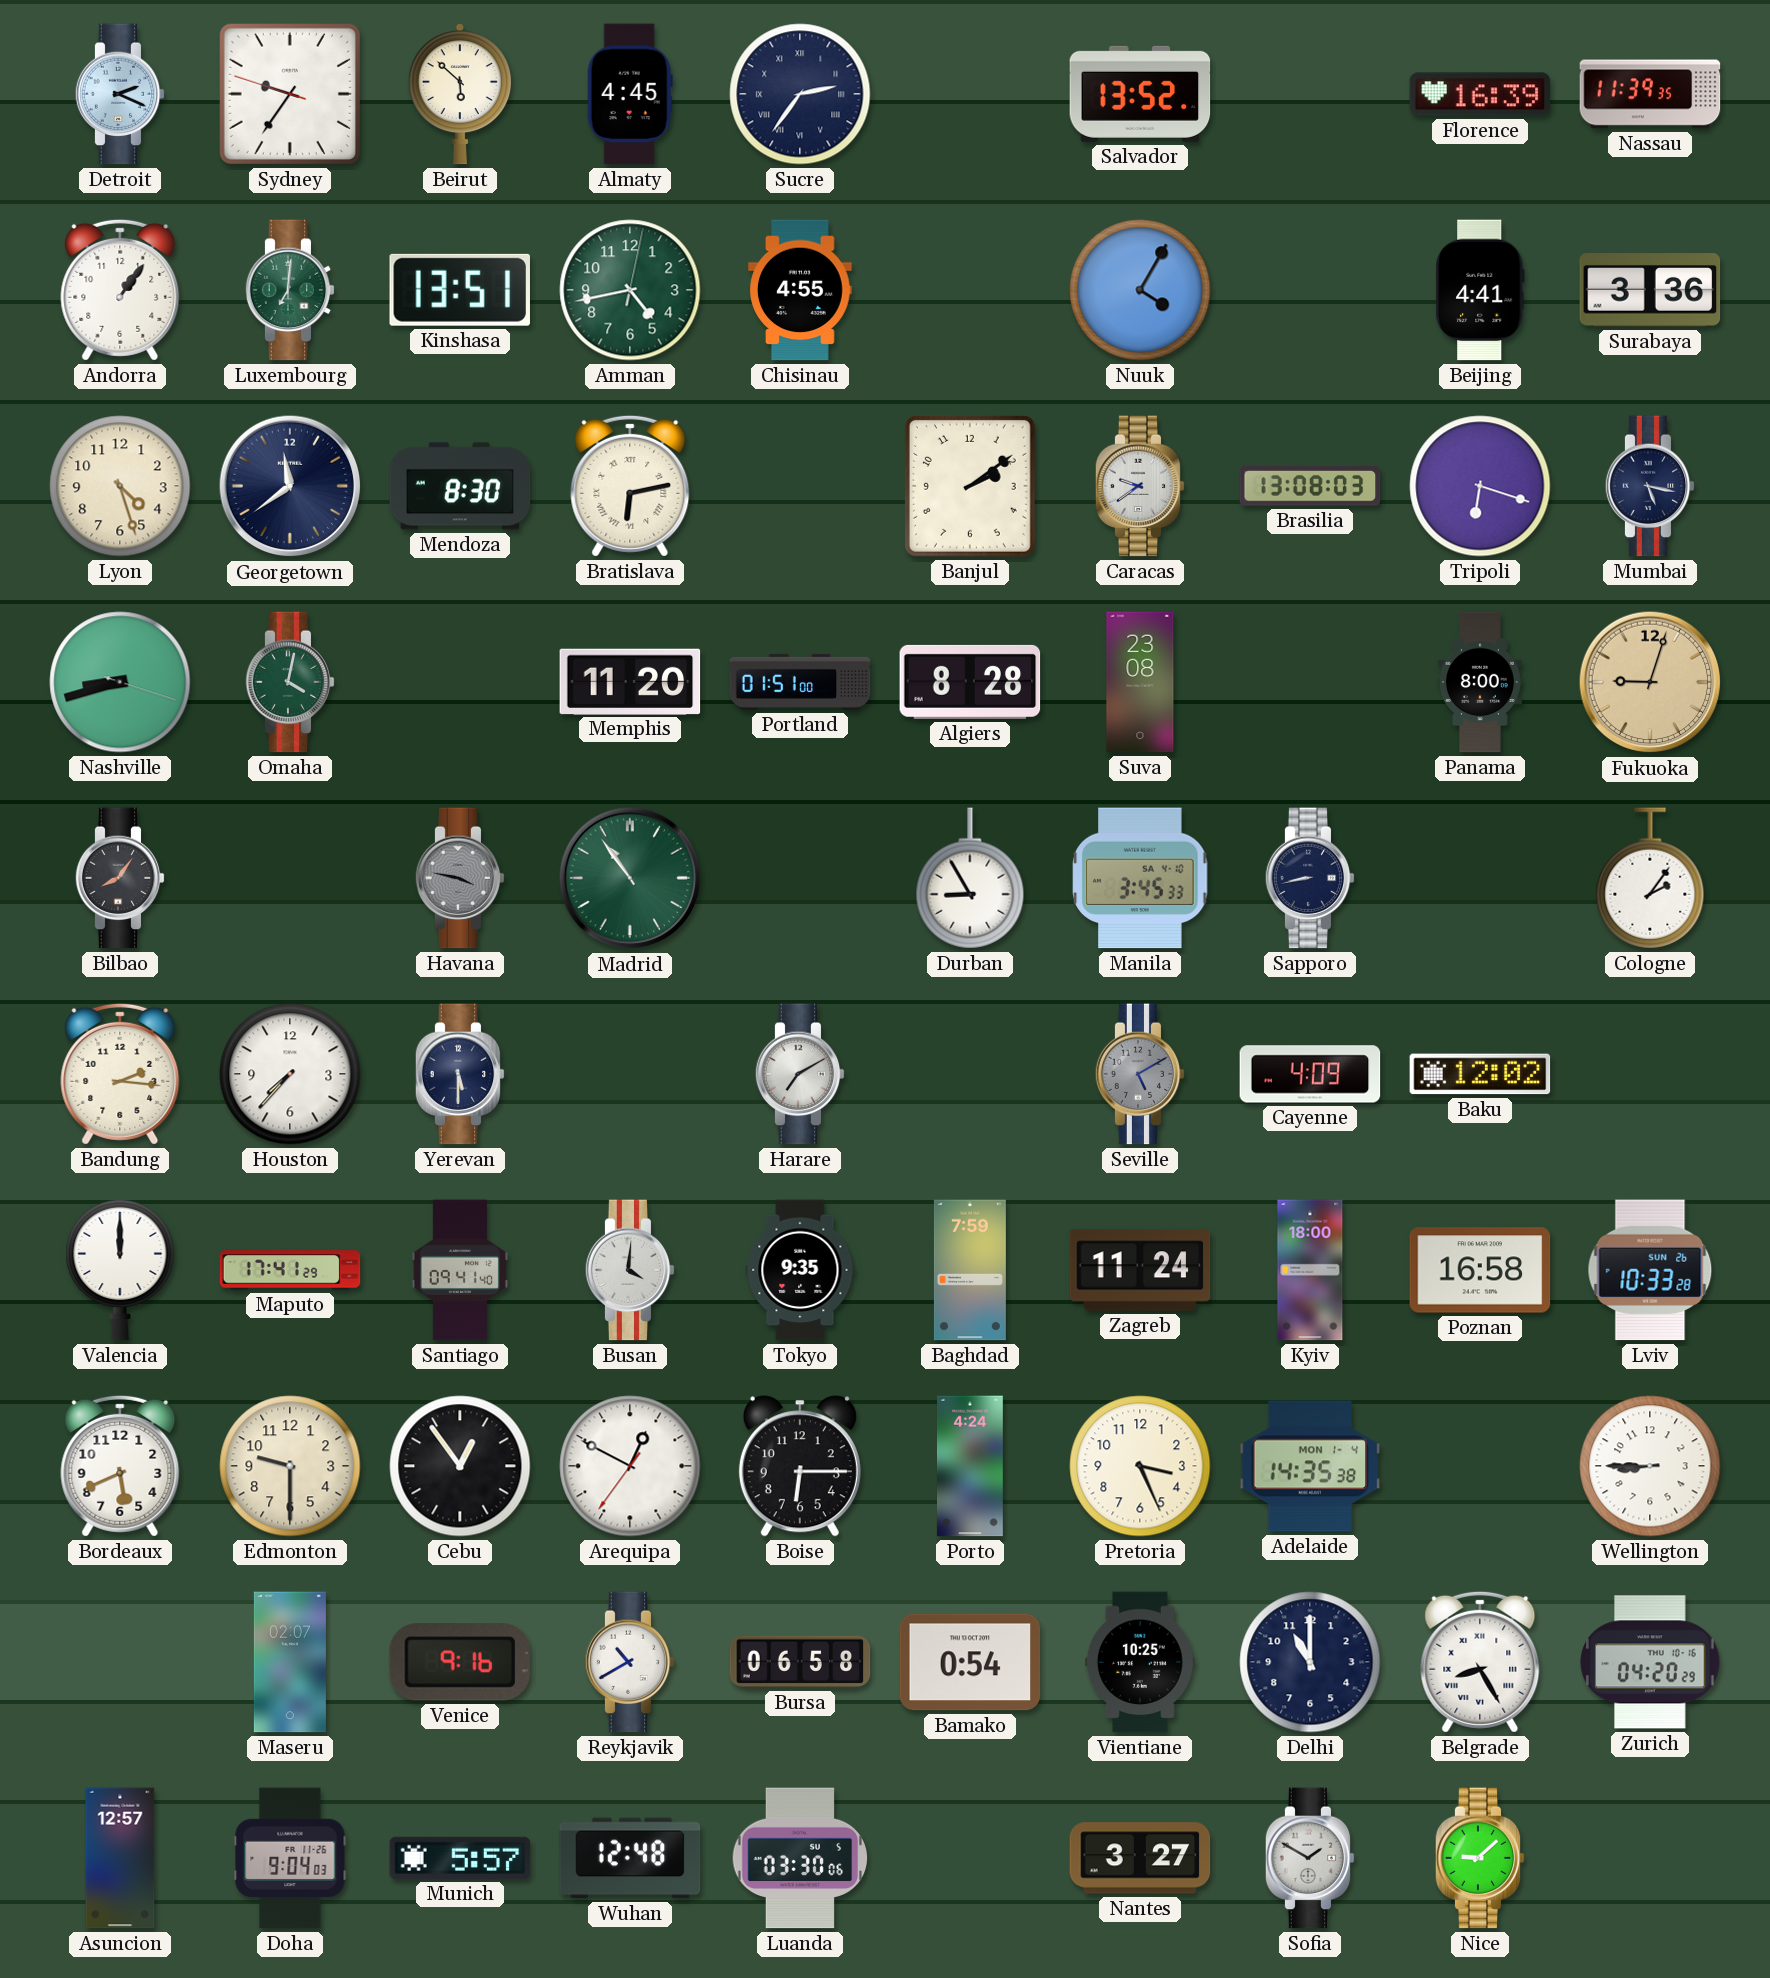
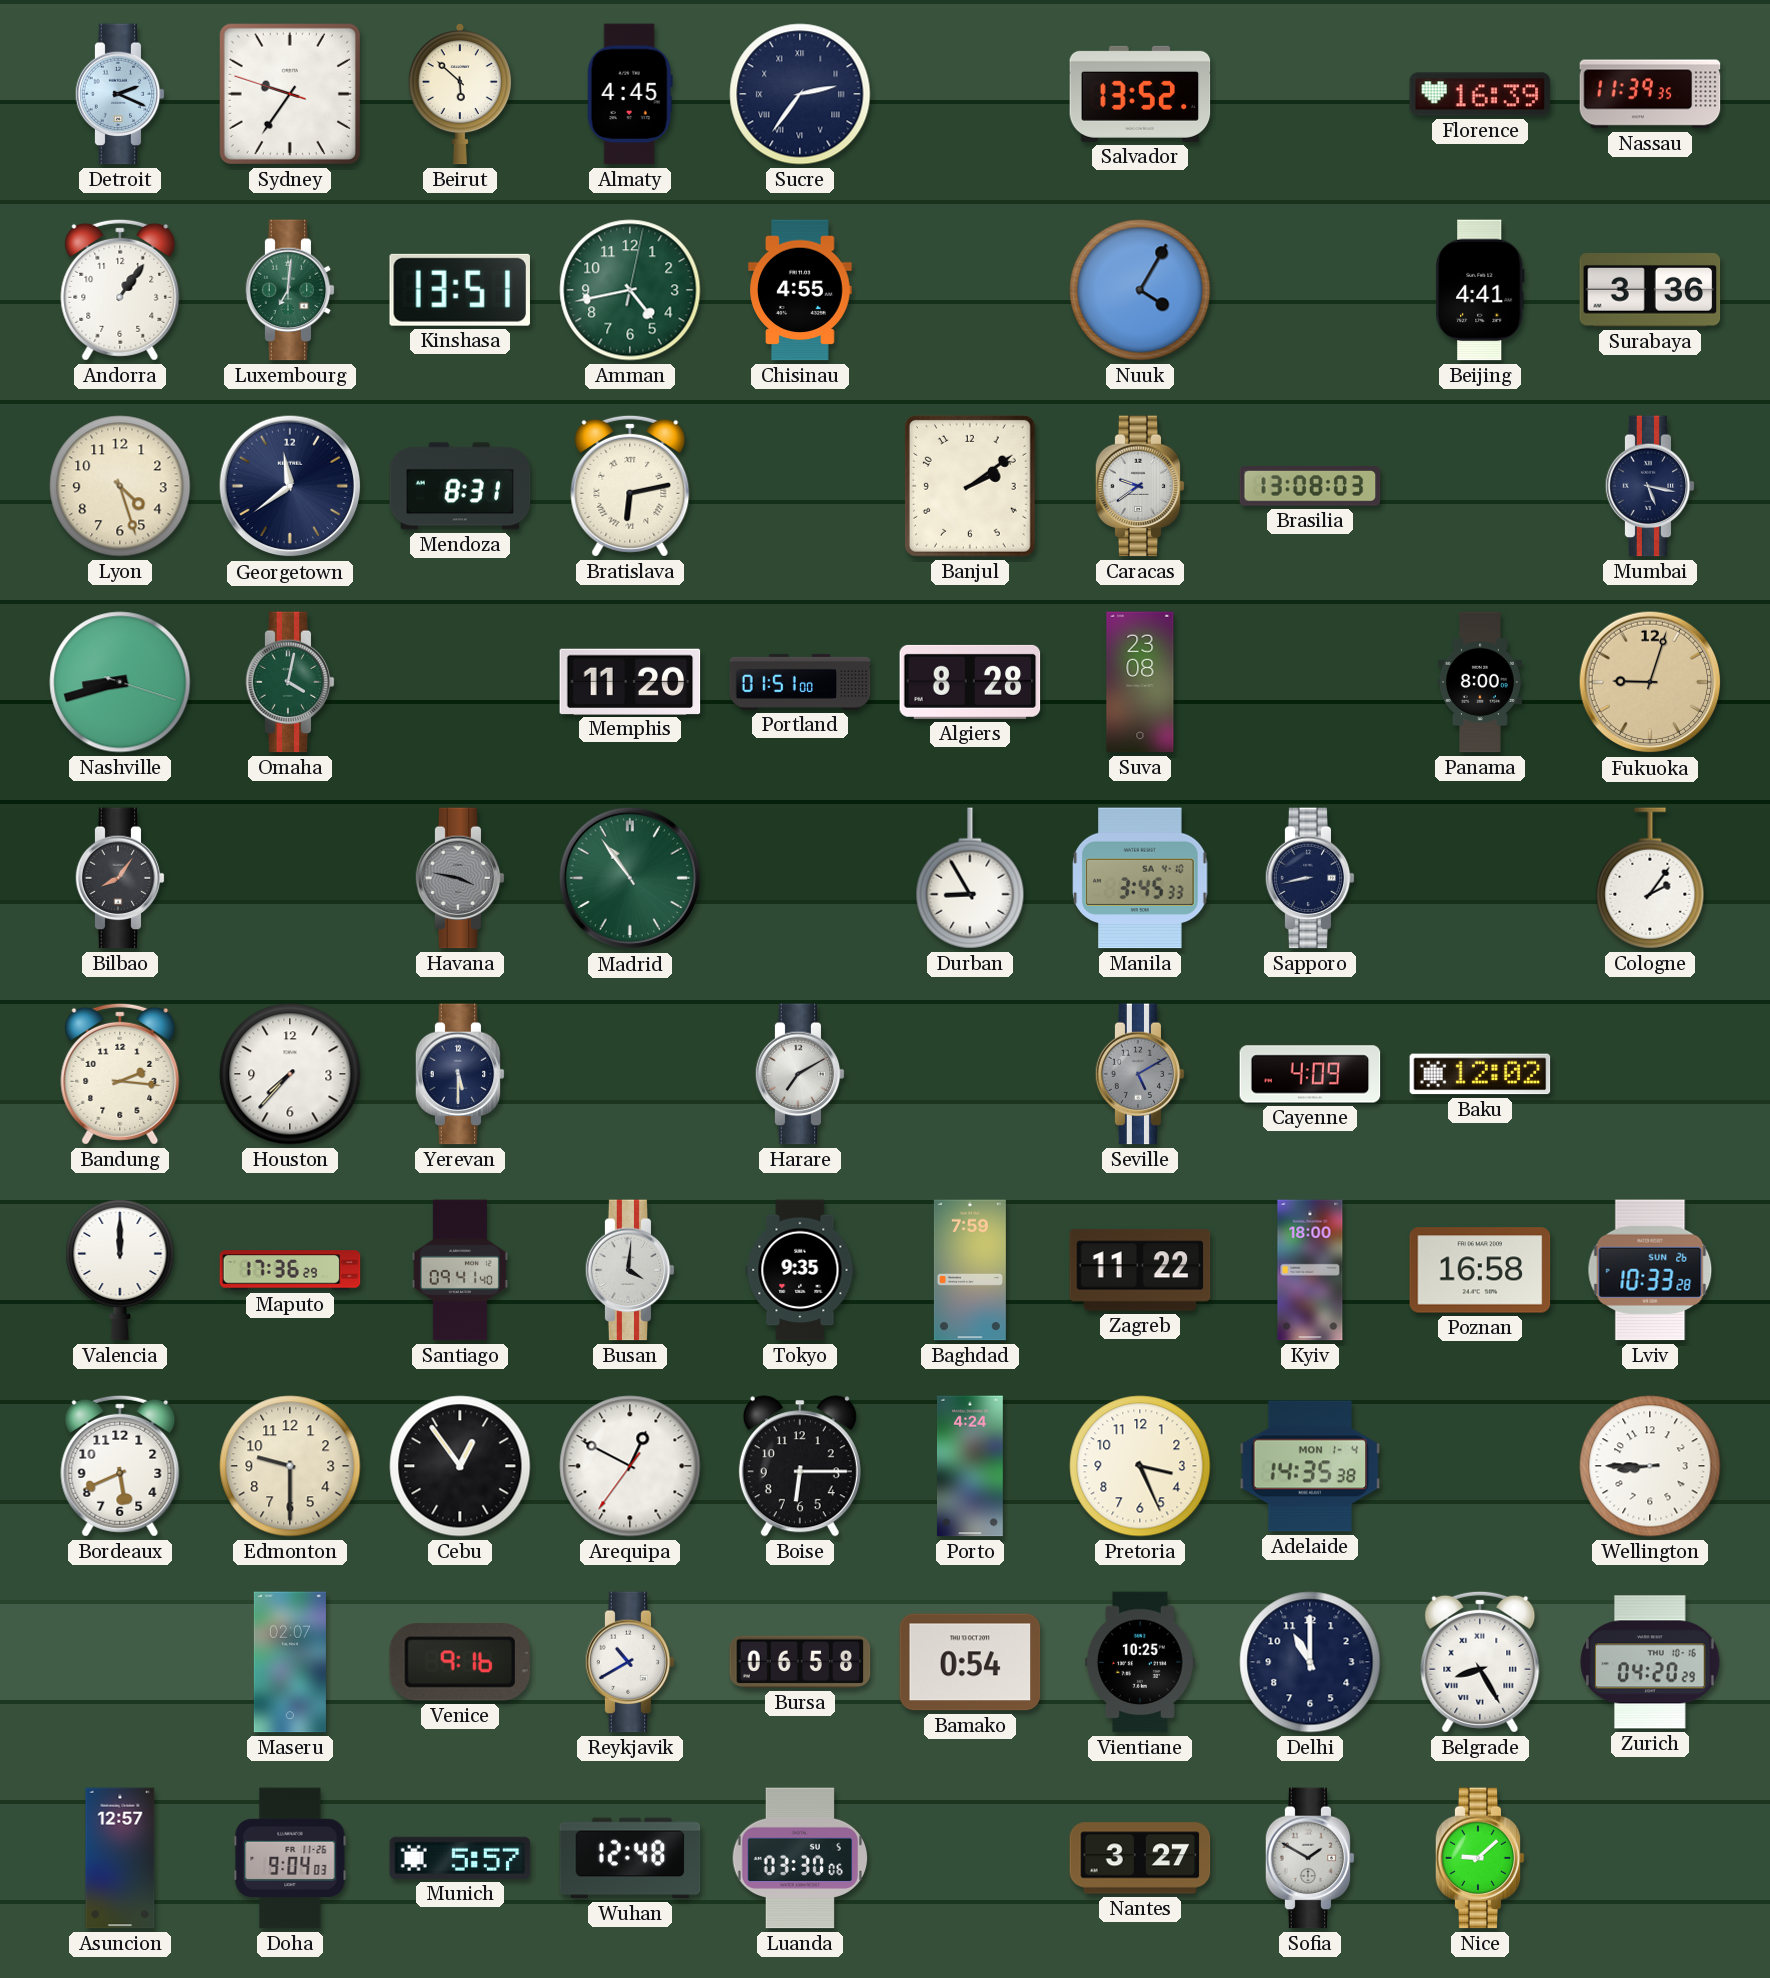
Mendoza: 8:30 -> 8:31 (460, 486)
Tripoli: 6:18 -> none (1480, 486)
Maputo: 17:41 -> 17:36 (290, 1270)
Zagreb: 11:24 -> 11:22 (1140, 1270)
